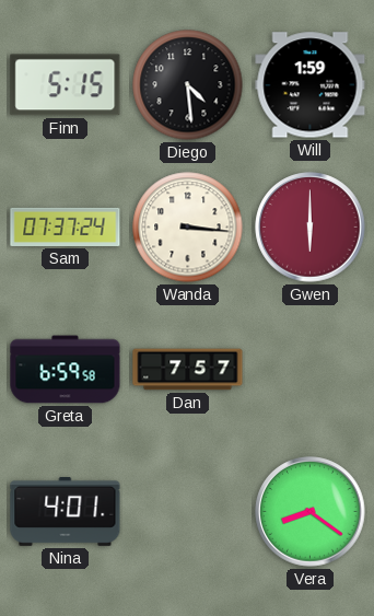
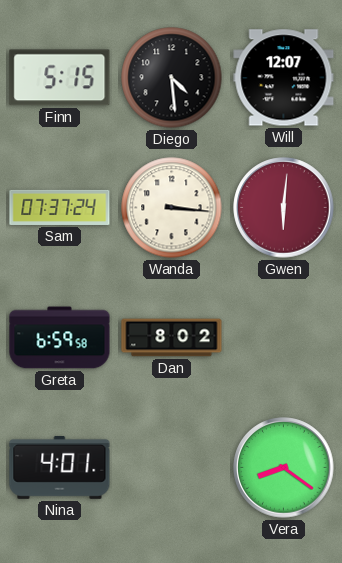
Will: 1:59 -> 12:07 (284, 78)
Gwen: 6:00 -> 6:01 (284, 208)
Dan: 7:57 -> 8:02 (172, 338)
